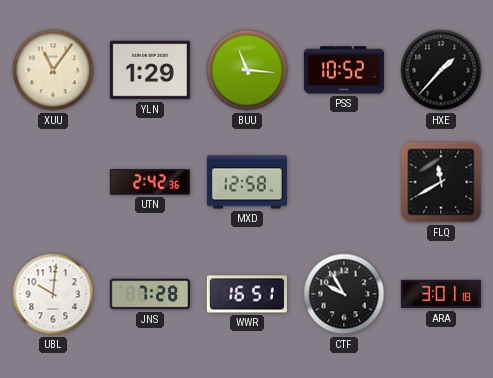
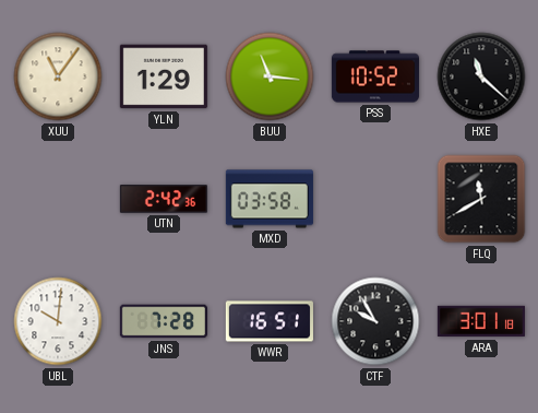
HXE: 1:37 -> 11:22 (481, 76)
MXD: 12:58 -> 03:58 (270, 199)
